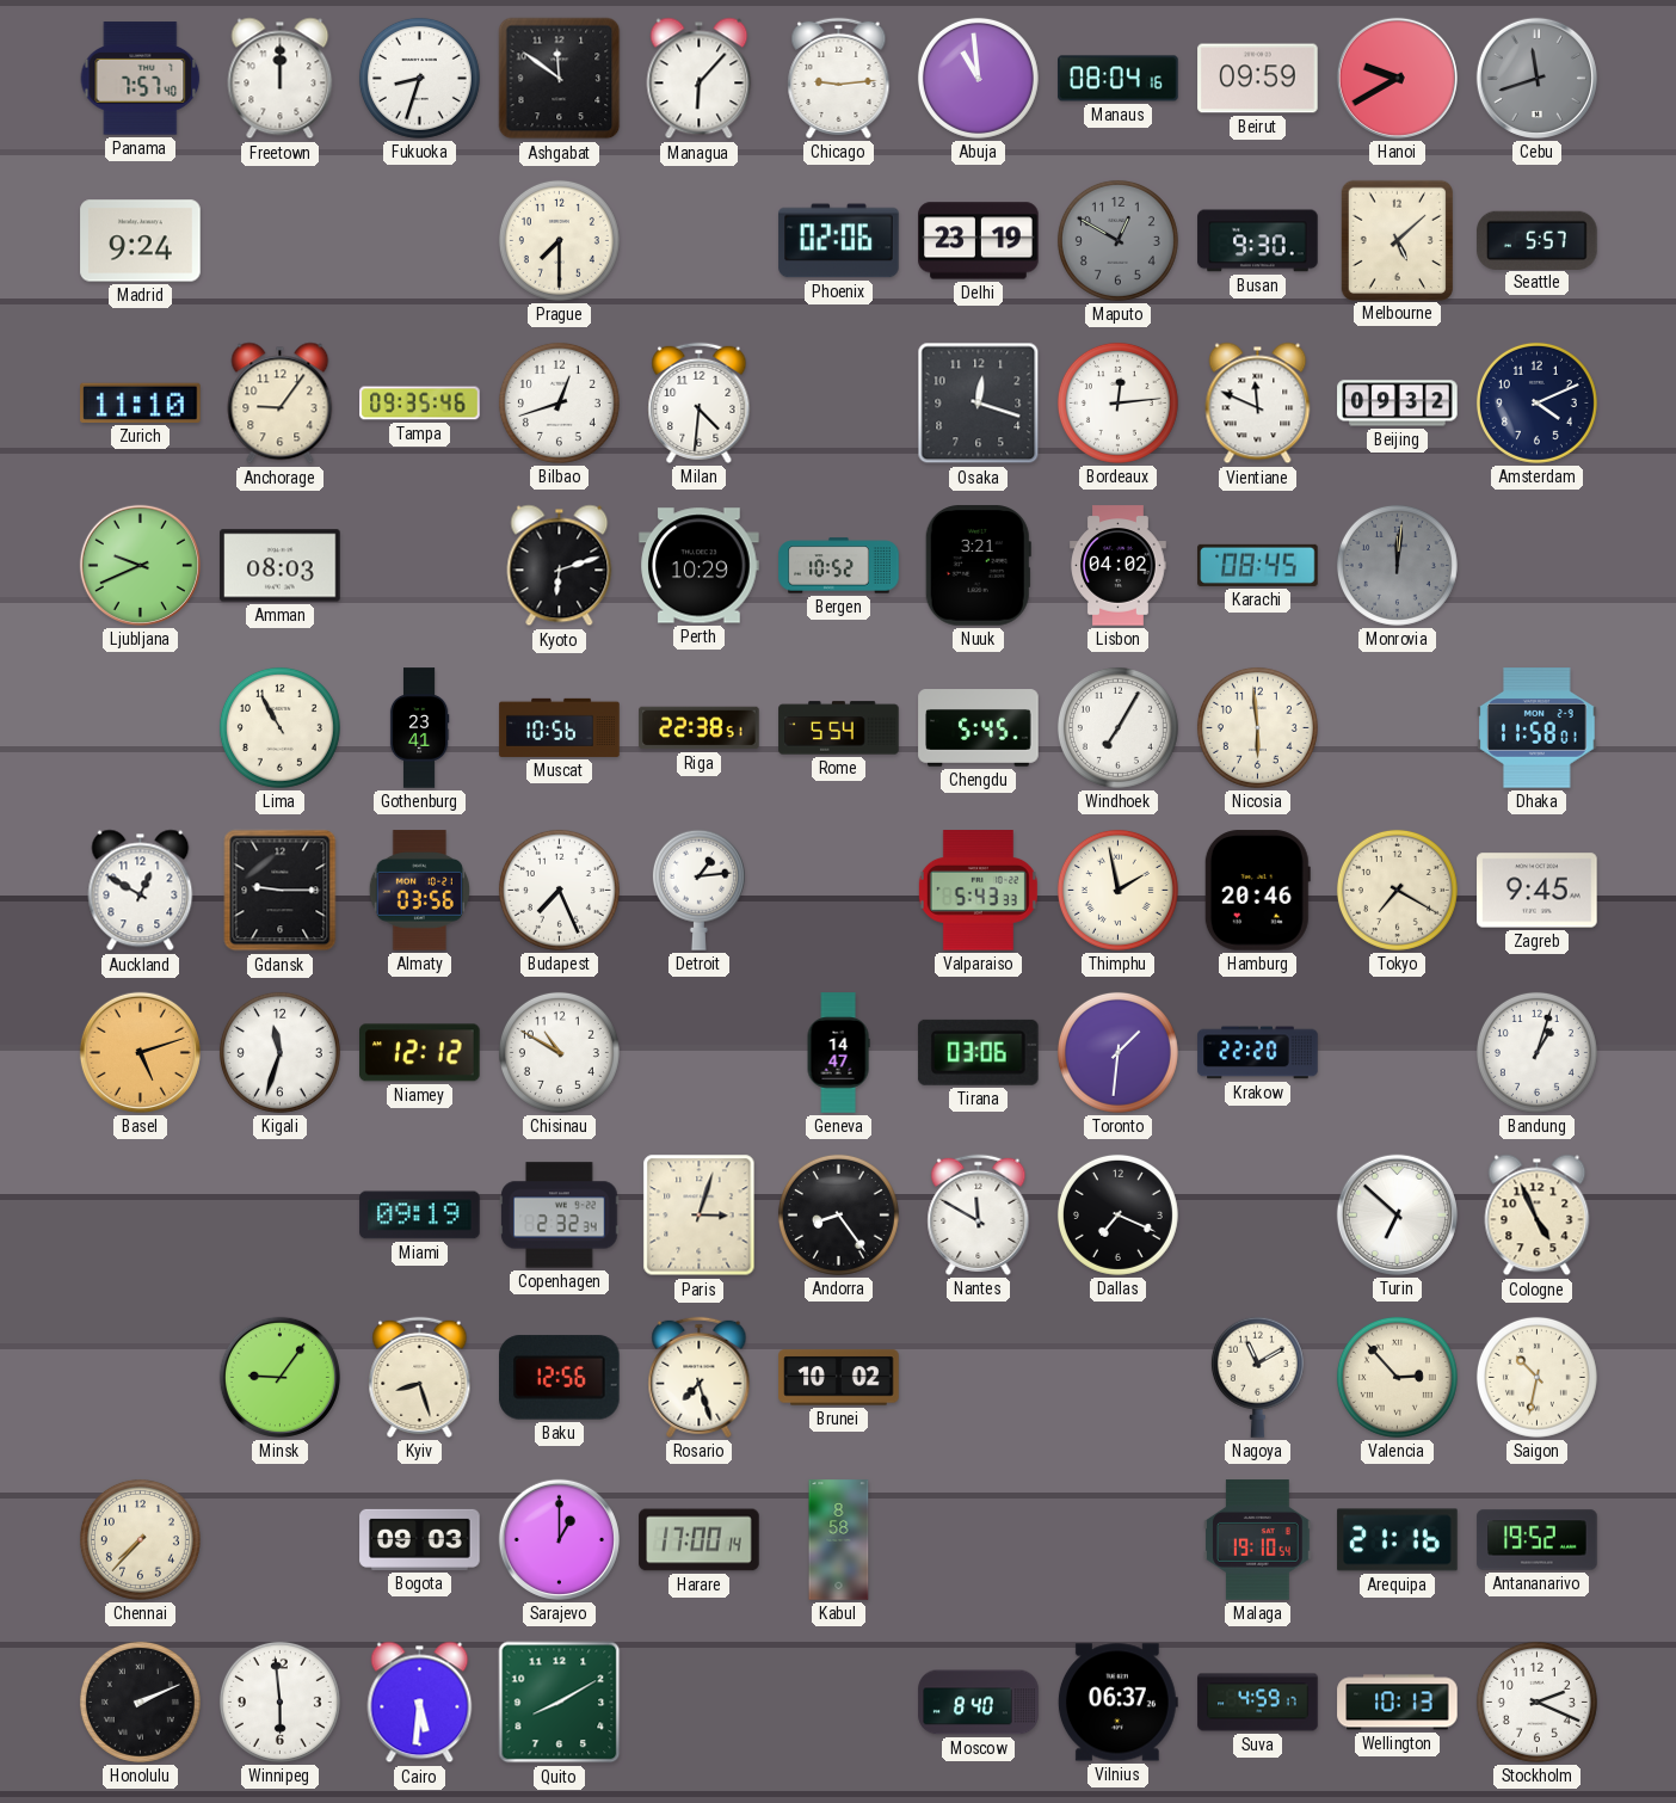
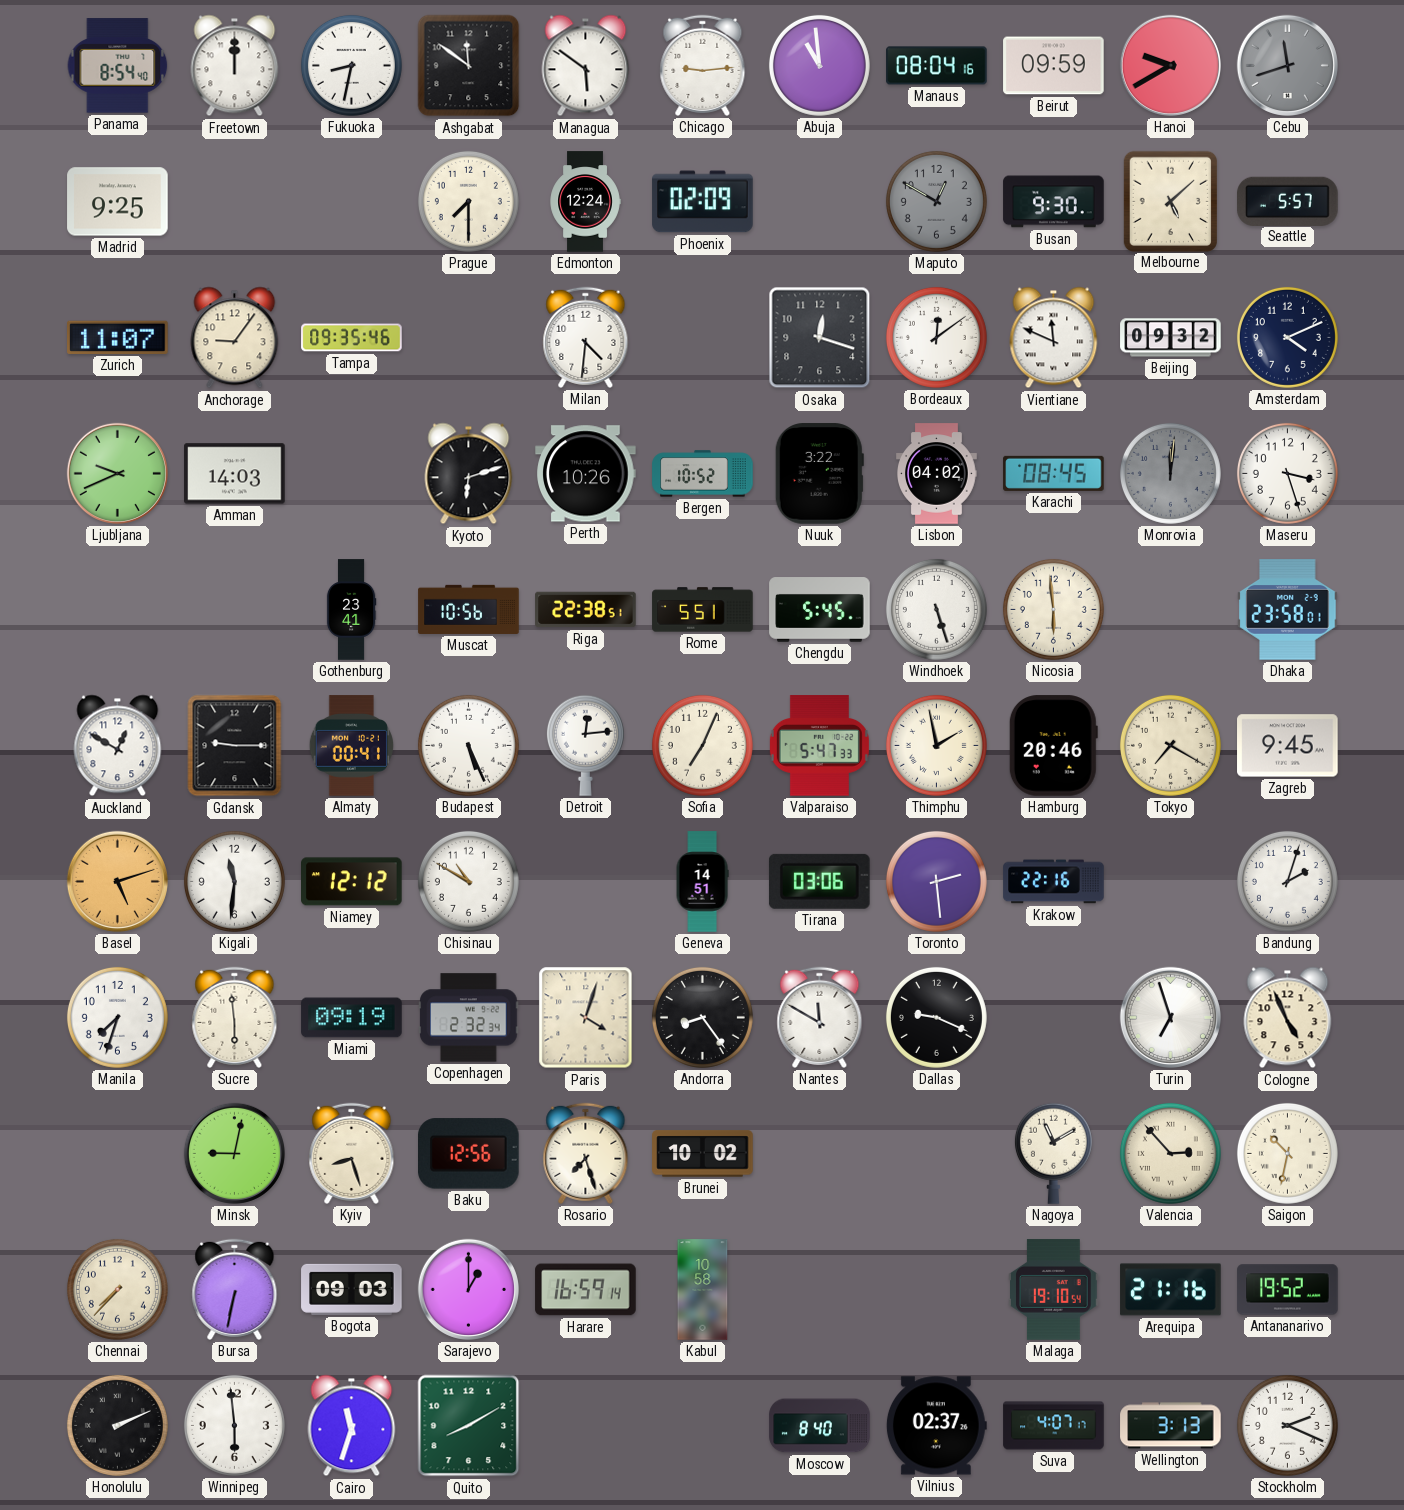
Panama: 7:57 -> 8:54 (118, 66)
Fukuoka: 8:33 -> 8:32 (351, 65)
Managua: 6:07 -> 5:51 (586, 66)
Madrid: 9:24 -> 9:25 (118, 202)
Edmonton: none -> 12:24 (585, 202)
Phoenix: 02:06 -> 02:09 (703, 202)
Delhi: 23:19 -> none (979, 241)
Zurich: 11:10 -> 11:07 (118, 337)
Bilbao: 12:42 -> none (559, 402)
Bordeaux: 12:14 -> 12:09 (936, 337)
Amman: 08:03 -> 14:03 (235, 474)
Perth: 10:29 -> 10:26 (586, 474)
Nuuk: 3:21 -> 3:22 (819, 474)
Maseru: none -> 3:27 (1287, 473)
Lima: 10:55 -> none (279, 727)
Rome: 5:54 -> 5:51 (703, 610)
Windhoek: 7:05 -> 5:27 (936, 609)
Dhaka: 11:58 -> 23:58 (1288, 610)
Almaty: 03:56 -> 00:41 (351, 746)
Budapest: 7:26 -> 5:26 (468, 745)
Detroit: 1:14 -> 12:14 (585, 745)
Sofia: none -> 7:04 (702, 745)
Valparaiso: 5:43 -> 5:47 (819, 746)
Kigali: 11:33 -> 11:31 (234, 881)
Geneva: 14:47 -> 14:51 (702, 882)
Toronto: 1:31 -> 2:29 (936, 881)
Krakow: 22:20 -> 22:16 (1054, 882)
Bandung: 1:03 -> 2:03 (1287, 881)
Manila: none -> 7:33 (117, 1017)
Sucre: none -> 5:59 (235, 1017)
Paris: 3:03 -> 4:03 (586, 1018)
Dallas: 7:19 -> 9:19 (936, 1017)
Turin: 6:52 -> 6:57 (1170, 1017)
Minsk: 9:06 -> 9:02 (234, 1153)
Bursa: none -> 6:32 (235, 1289)
Harare: 17:00 -> 16:59 (586, 1290)
Kabul: 8:58 -> 10:58 (703, 1290)
Cairo: 5:31 -> 11:33 (352, 1426)
Vilnius: 06:37 -> 02:37 (936, 1426)
Suva: 4:59 -> 4:07 (1054, 1426)
Wellington: 10:13 -> 3:13 (1171, 1426)
